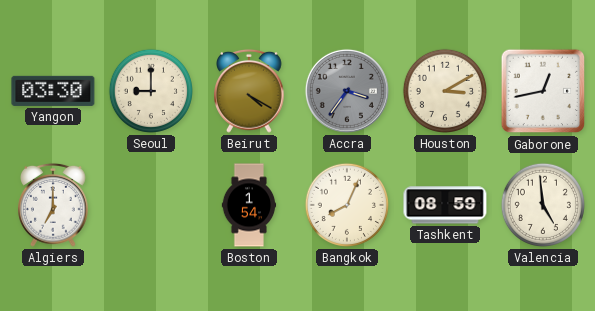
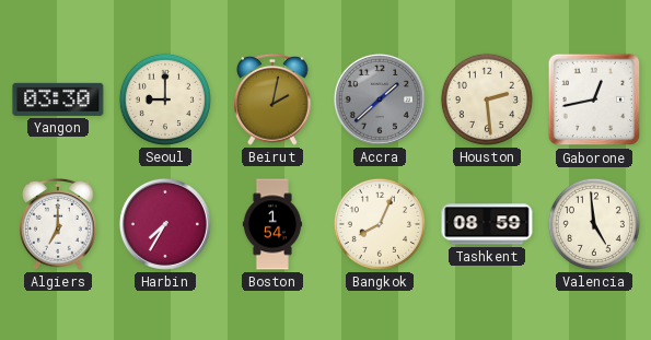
Beirut: 4:20 -> 2:02 (274, 99)
Accra: 3:36 -> 1:38 (380, 99)
Houston: 3:10 -> 2:29 (487, 99)
Harbin: none -> 7:35 (165, 224)
